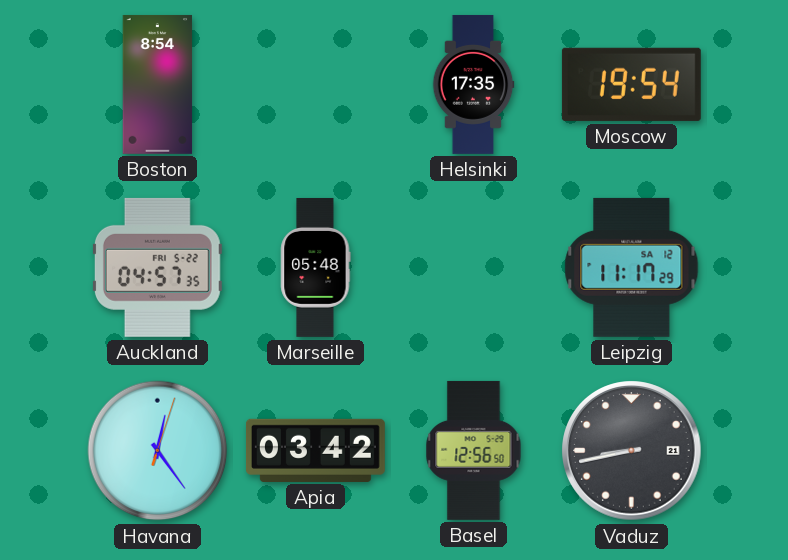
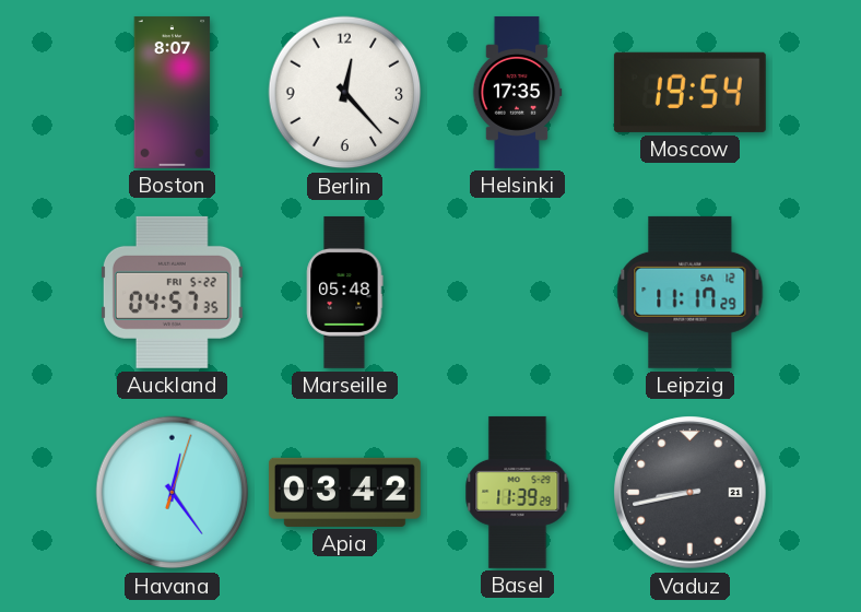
Boston: 8:54 -> 8:07 (173, 92)
Berlin: none -> 12:23 (345, 93)
Basel: 12:56 -> 11:39 (518, 492)
